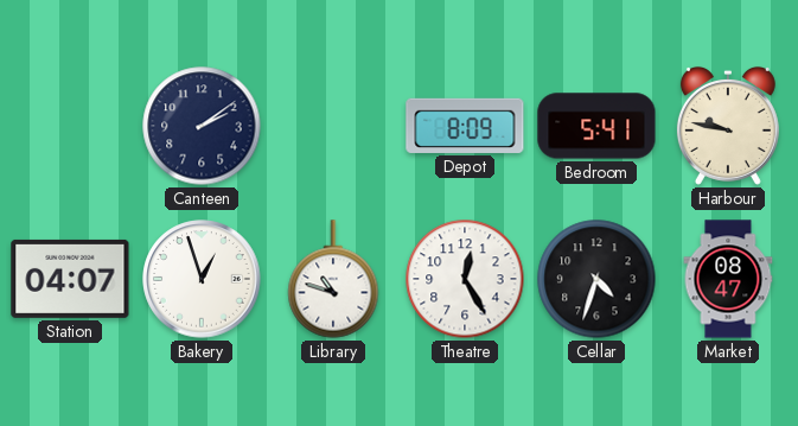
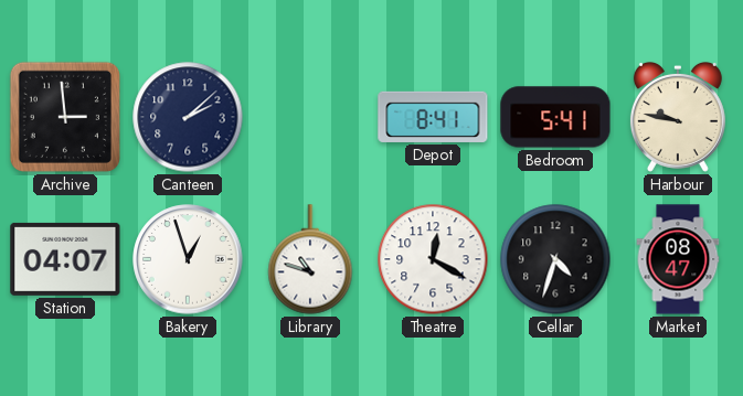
Archive: none -> 2:59 (65, 117)
Canteen: 2:09 -> 2:08 (188, 117)
Depot: 8:09 -> 8:41 (433, 117)
Theatre: 12:25 -> 12:20 (433, 259)
